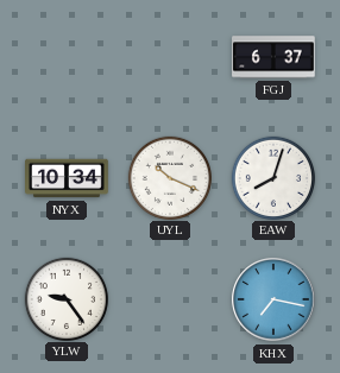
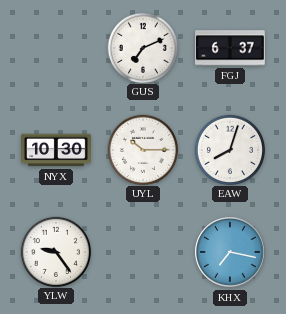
GUS: none -> 7:11 (142, 47)
NYX: 10:34 -> 10:30 (57, 150)
UYL: 10:19 -> 10:15 (142, 149)
